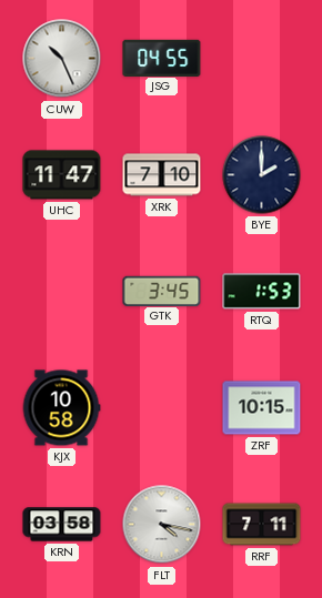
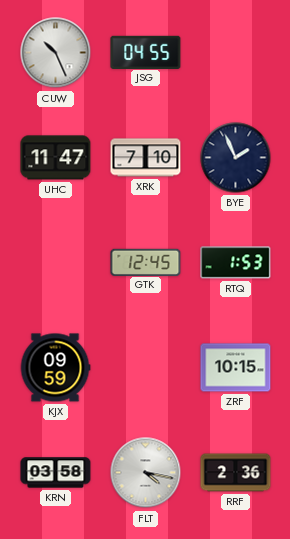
BYE: 2:00 -> 1:56 (236, 158)
GTK: 3:45 -> 12:45 (146, 262)
KJX: 10:58 -> 09:59 (55, 368)
RRF: 7:11 -> 2:36 (236, 473)
